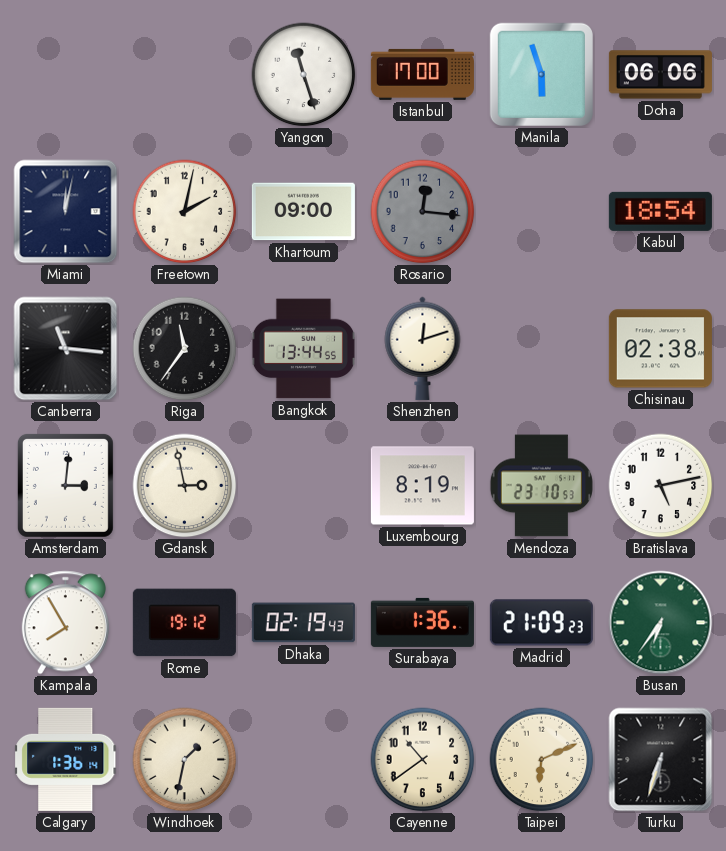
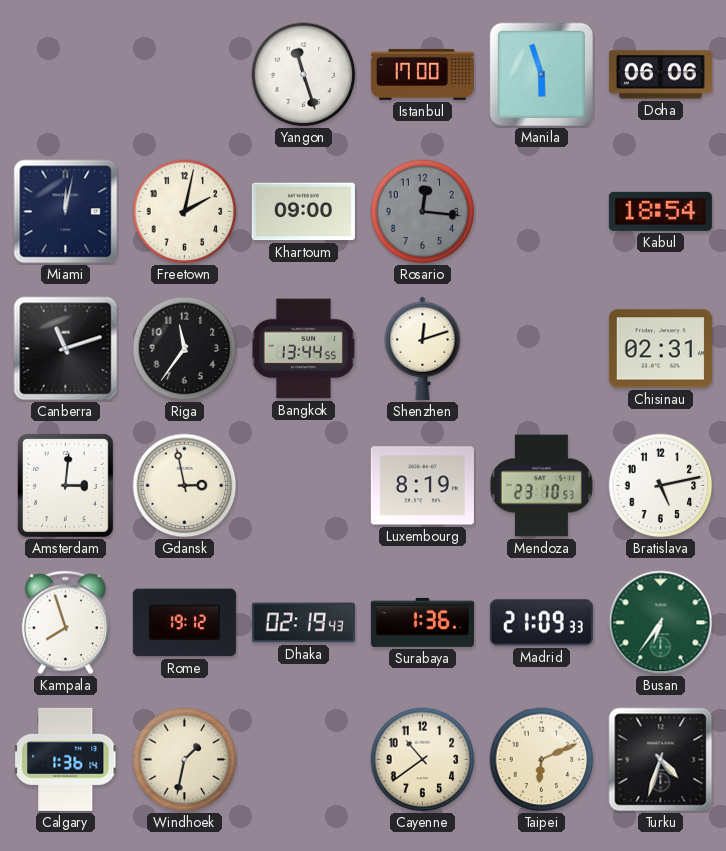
Canberra: 11:16 -> 11:12 (66, 349)
Chisinau: 02:38 -> 02:31 (660, 349)
Kampala: 7:55 -> 7:57 (65, 623)
Madrid: 21:09:23 -> 21:09:33 (541, 623)
Turku: 6:33 -> 4:33 (661, 760)
